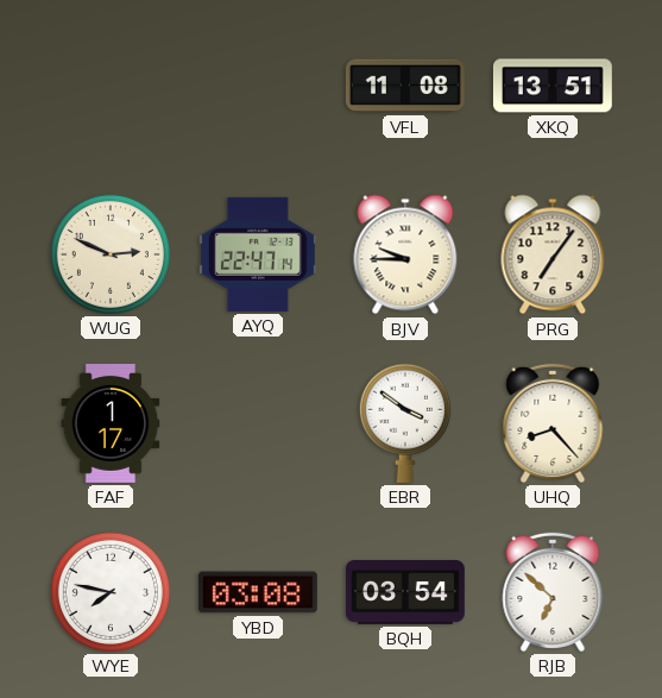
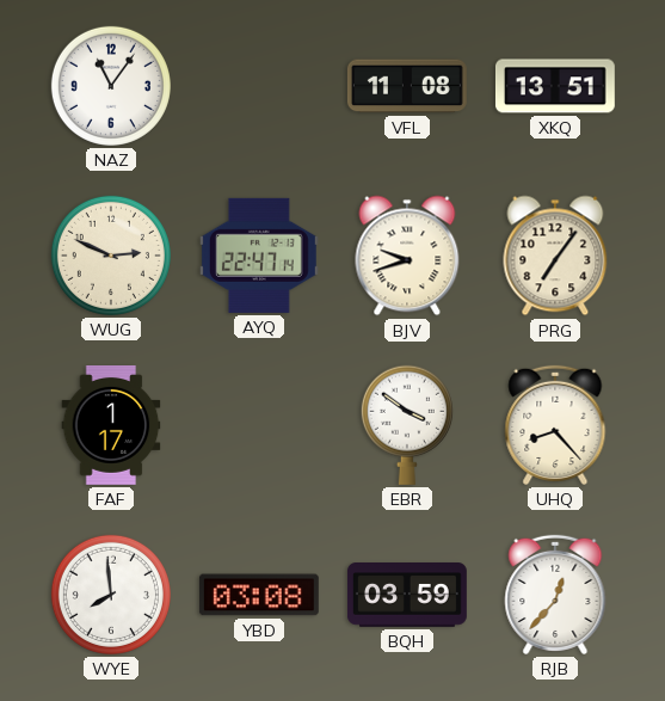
NAZ: none -> 11:06 (111, 86)
BJV: 9:45 -> 9:42 (407, 256)
WYE: 7:47 -> 7:59 (111, 595)
BQH: 03:54 -> 03:59 (407, 595)
RJB: 6:52 -> 12:37 (555, 595)
